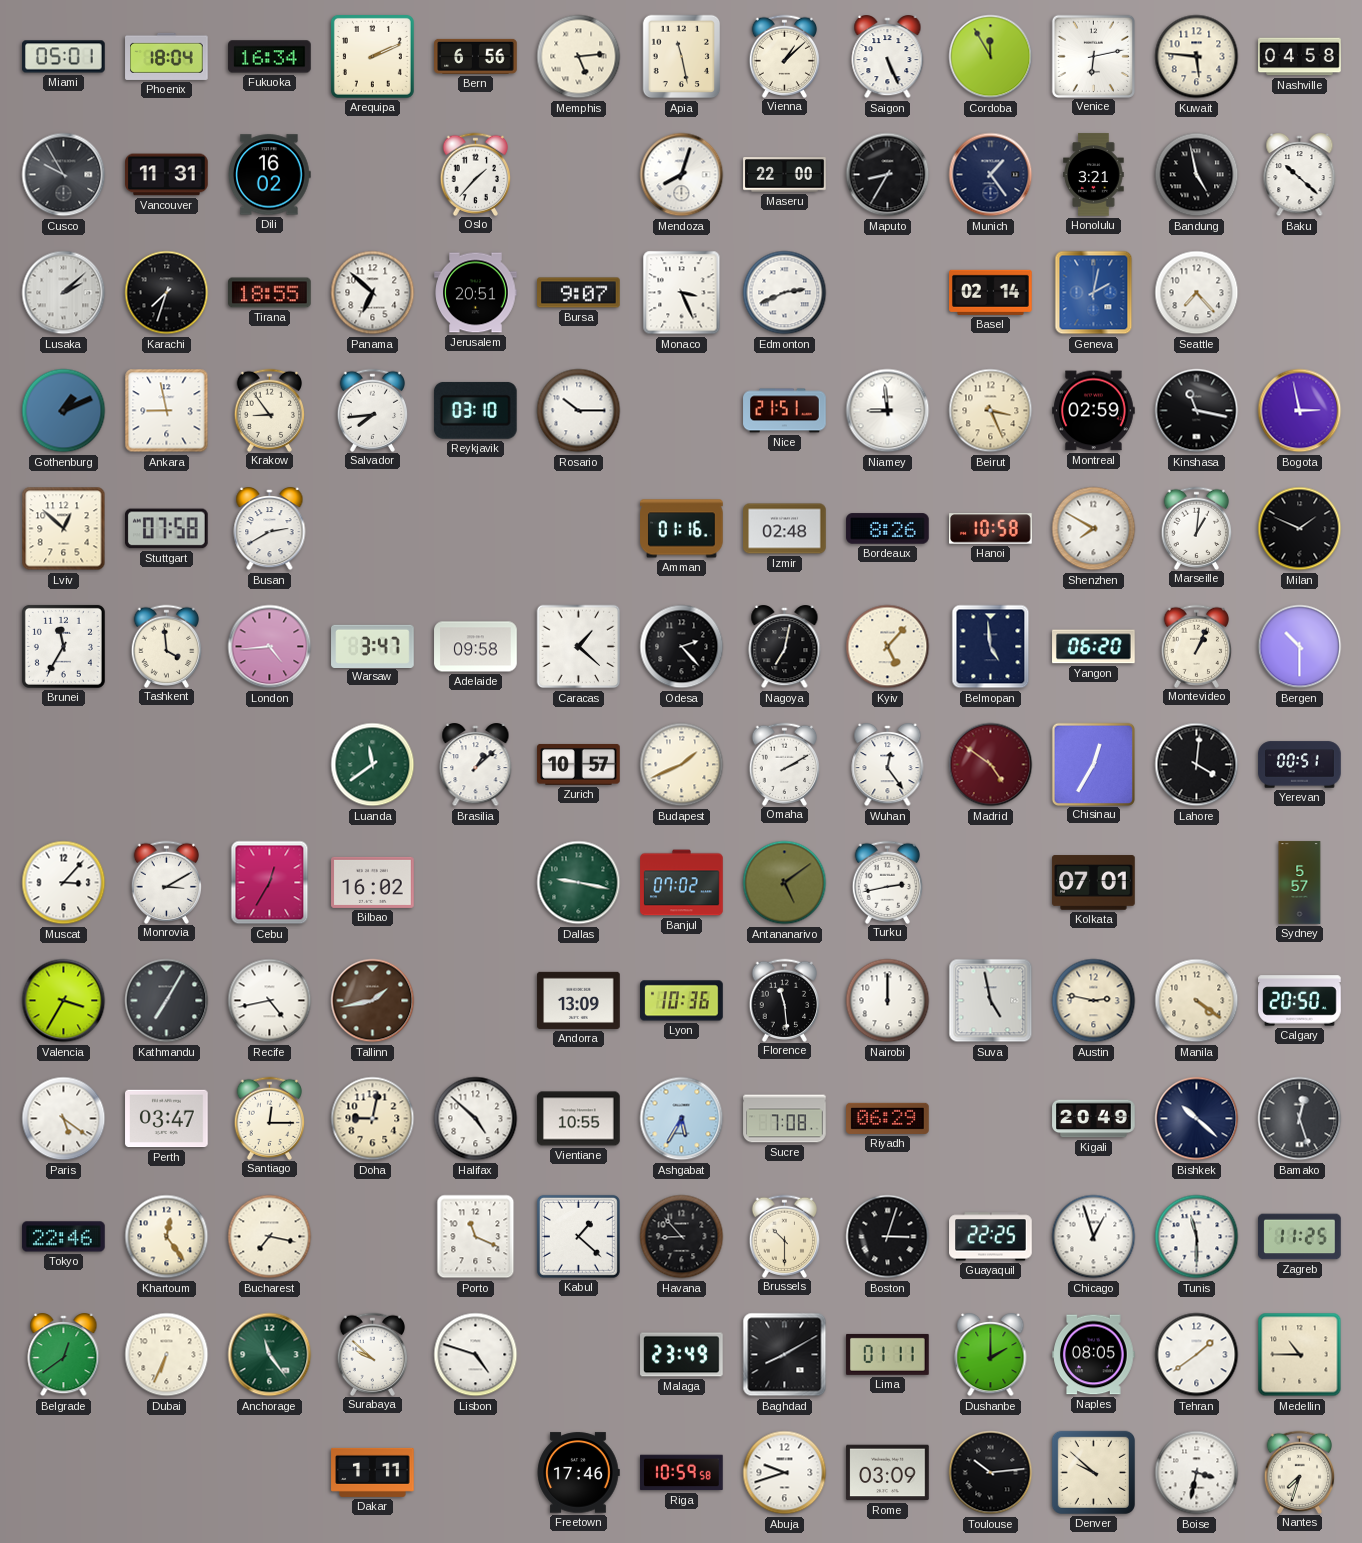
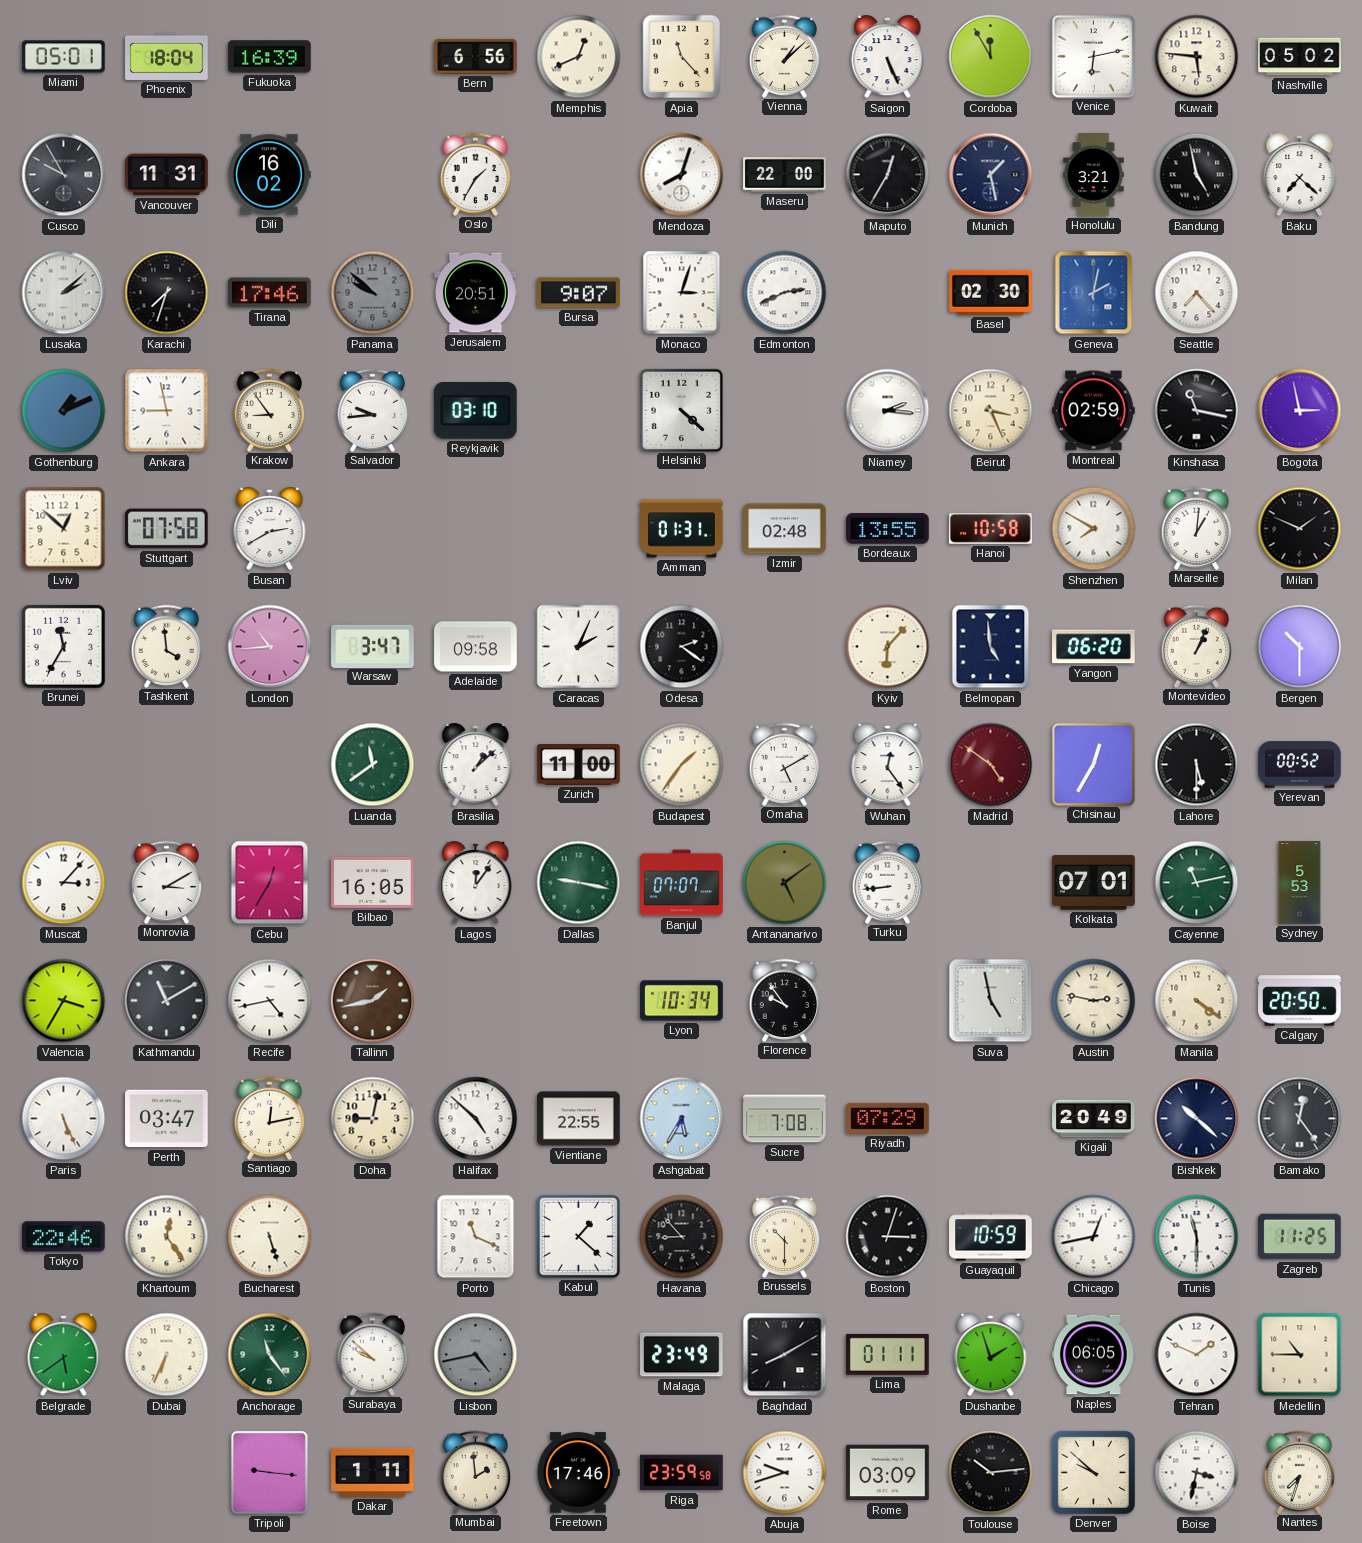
Fukuoka: 16:34 -> 16:39 (270, 57)
Arequipa: 2:11 -> none (372, 56)
Memphis: 5:14 -> 12:41 (579, 57)
Apia: 11:28 -> 11:23 (682, 57)
Nashville: 04:58 -> 05:02 (1300, 57)
Oslo: 1:37 -> 1:35 (476, 174)
Maputo: 8:35 -> 12:35 (888, 175)
Munich: 1:24 -> 1:28 (991, 175)
Baku: 10:22 -> 7:22 (1300, 176)
Tirana: 18:55 -> 17:46 (270, 293)
Panama: 6:52 -> 9:52 (373, 293)
Panama dial: white -> grey (373, 293)
Monaco: 3:26 -> 3:03 (682, 293)
Basel: 02:14 -> 02:30 (991, 292)
Salvador: 7:44 -> 9:44 (373, 410)
Rosario: 10:15 -> none (579, 411)
Helsinki: none -> 4:22 (681, 410)
Nice: 21:51 -> none (785, 411)
Niamey: 8:59 -> 2:16 (888, 411)
Amman: 01:16 -> 01:31 (682, 529)
Bordeaux: 8:26 -> 13:55 (888, 529)
London: 4:44 -> 10:44 (270, 647)
Caracas: 1:22 -> 2:04 (579, 647)
Odesa: 2:23 -> 2:21 (682, 647)
Nagoya: 7:02 -> none (785, 648)
Kyiv: 5:07 -> 6:07 (888, 647)
Zurich: 10:57 -> 11:00 (579, 764)
Budapest: 1:41 -> 1:36 (682, 765)
Omaha: 2:10 -> 5:10 (785, 764)
Lahore: 4:01 -> 5:30 (1197, 765)
Yerevan: 00:51 -> 00:52 (1300, 765)
Bilbao: 16:02 -> 16:05 (373, 882)
Lagos: none -> 12:06 (476, 884)
Banjul: 07:02 -> 07:07 (682, 883)
Turku: 2:43 -> 8:44 (888, 882)
Cayenne: none -> 11:13 (1197, 883)
Sydney: 5:57 -> 5:53 (1300, 883)
Kathmandu: 7:05 -> 11:10 (167, 1001)
Andorra: 13:09 -> none (579, 1000)
Lyon: 10:36 -> 10:34 (682, 1001)
Florence: 11:29 -> 9:54 (785, 1000)
Nairobi: 12:00 -> none (888, 1001)
Paris: 5:21 -> 5:26 (64, 1119)
Santiago: 12:15 -> 12:13 (270, 1118)
Vientiane: 10:55 -> 22:55 (579, 1119)
Riyadh: 06:29 -> 07:29 (888, 1118)
Bamako: 12:27 -> 12:24 (1300, 1119)
Bucharest: 7:17 -> 5:27 (270, 1237)
Guayaquil: 22:25 -> 10:59 (991, 1237)
Chicago: 12:57 -> 12:43 (1094, 1237)
Belgrade: 12:39 -> 5:39 (64, 1356)
Lisbon: 4:48 -> 4:43 (476, 1355)
Lisbon dial: white -> grey (476, 1355)
Dushanbe: 2:00 -> 1:57 (991, 1356)
Naples: 08:05 -> 06:05 (1094, 1355)
Tehran: 1:39 -> 1:49 (1197, 1355)
Tripoli: none -> 9:16 (269, 1472)
Mumbai: none -> 1:59 (476, 1472)
Riga: 10:59 -> 23:59 (682, 1473)
